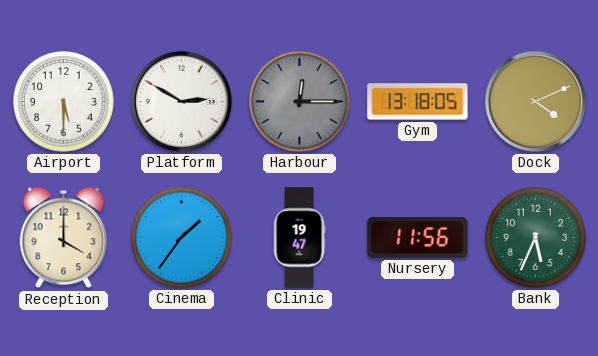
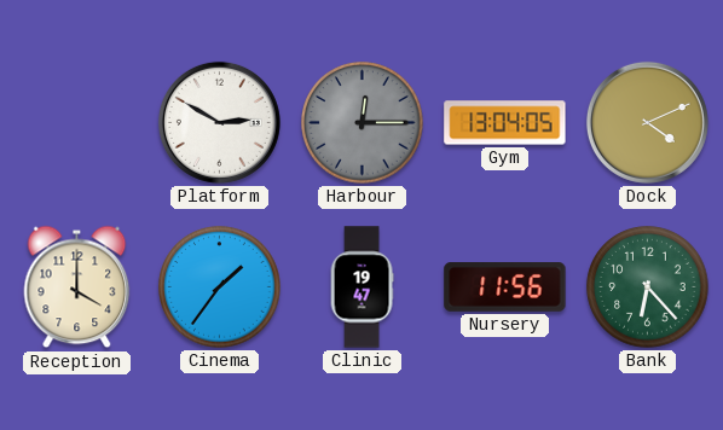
Airport: 5:30 -> none (64, 102)
Gym: 13:18 -> 13:04 (505, 123)
Bank: 5:34 -> 6:23 (648, 287)
